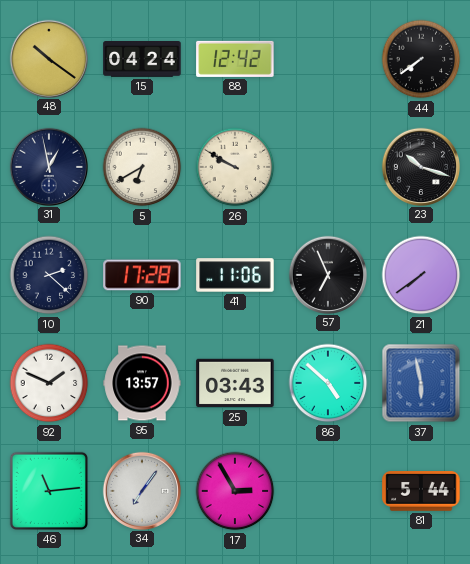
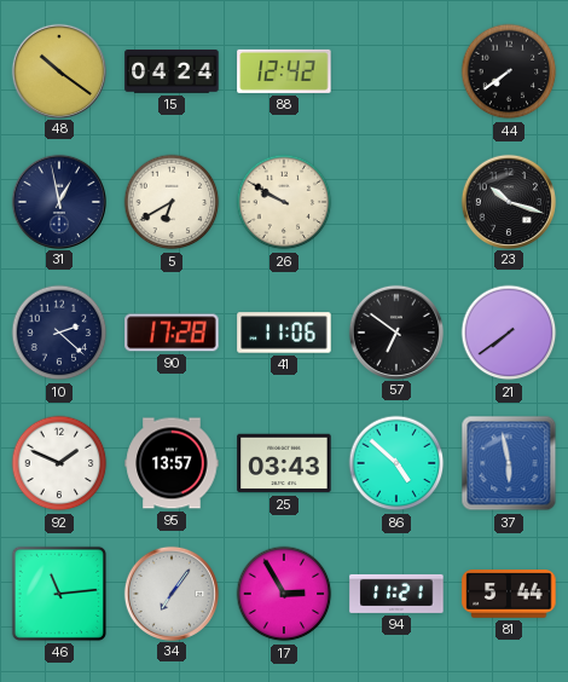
57: 6:56 -> 6:51 (395, 331)
94: none -> 11:21 (396, 594)
